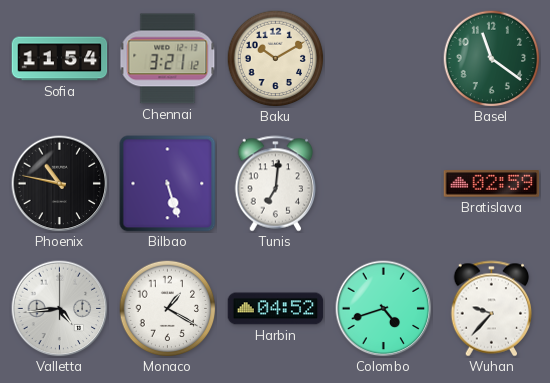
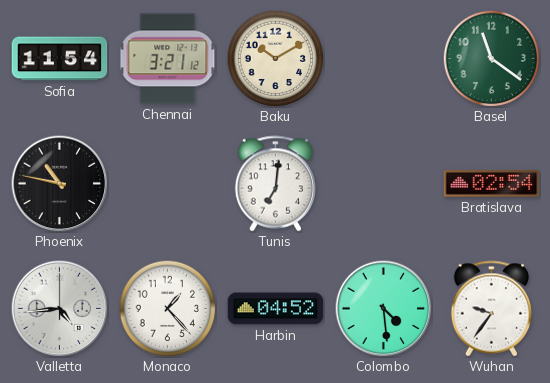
Bilbao: 5:27 -> none (168, 184)
Bratislava: 02:59 -> 02:54 (492, 184)
Monaco: 1:20 -> 1:23 (167, 308)
Colombo: 4:42 -> 4:29 (384, 309)
Wuhan: 9:37 -> 9:36 (492, 309)
